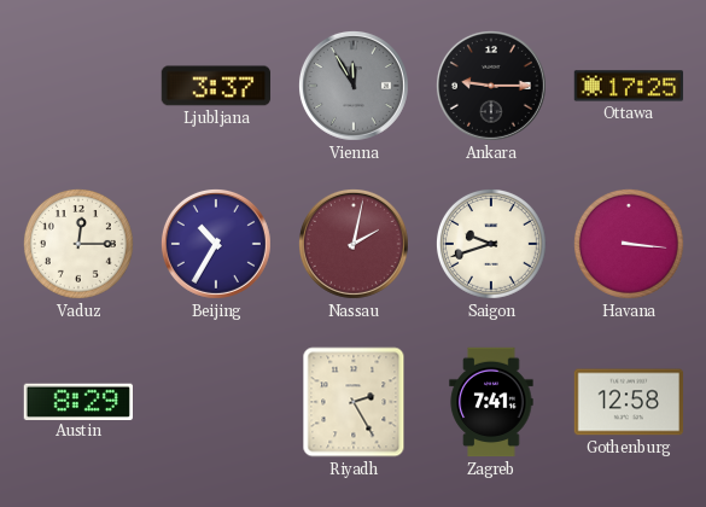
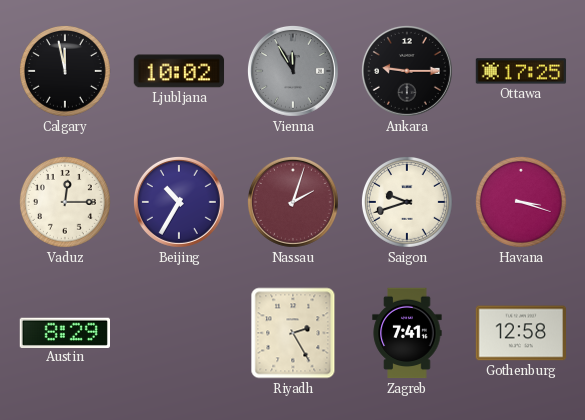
Calgary: none -> 11:58 (65, 71)
Ljubljana: 3:37 -> 10:02 (179, 71)
Nassau: 2:02 -> 2:03 (293, 202)
Havana: 3:16 -> 3:18 (521, 202)
